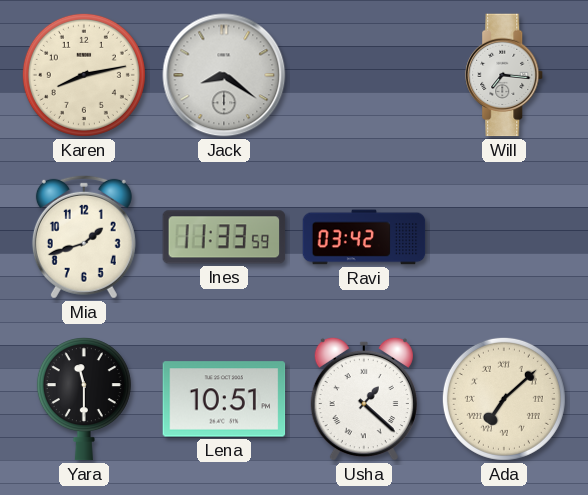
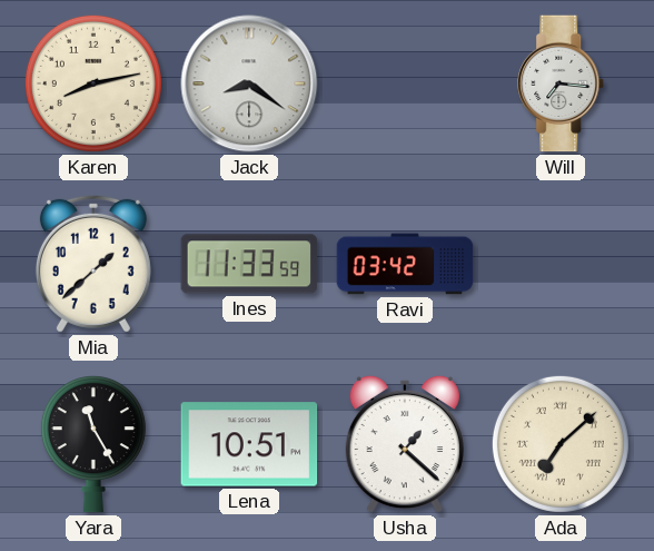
Mia: 1:42 -> 1:38 (93, 264)
Yara: 11:30 -> 11:25 (93, 444)
